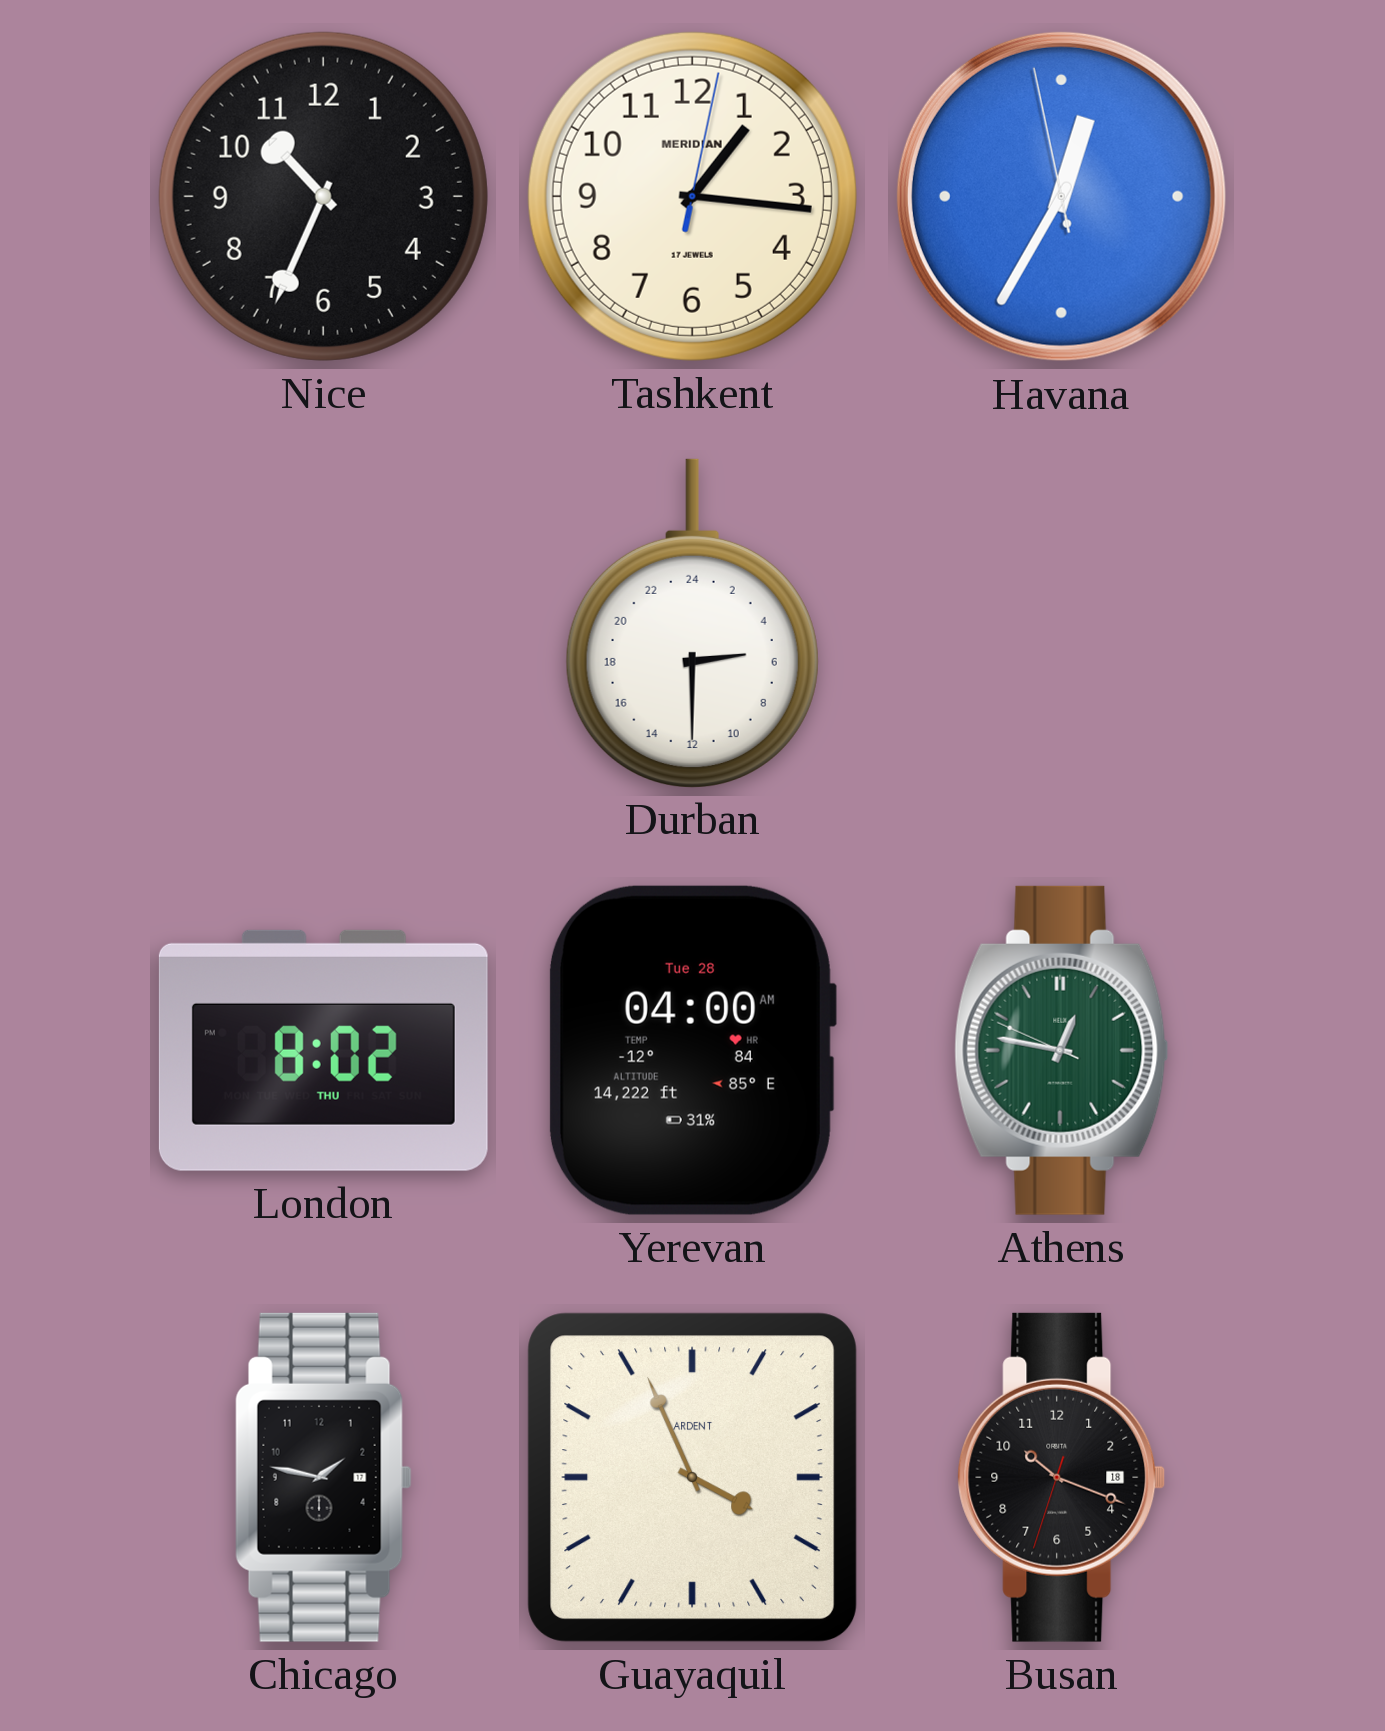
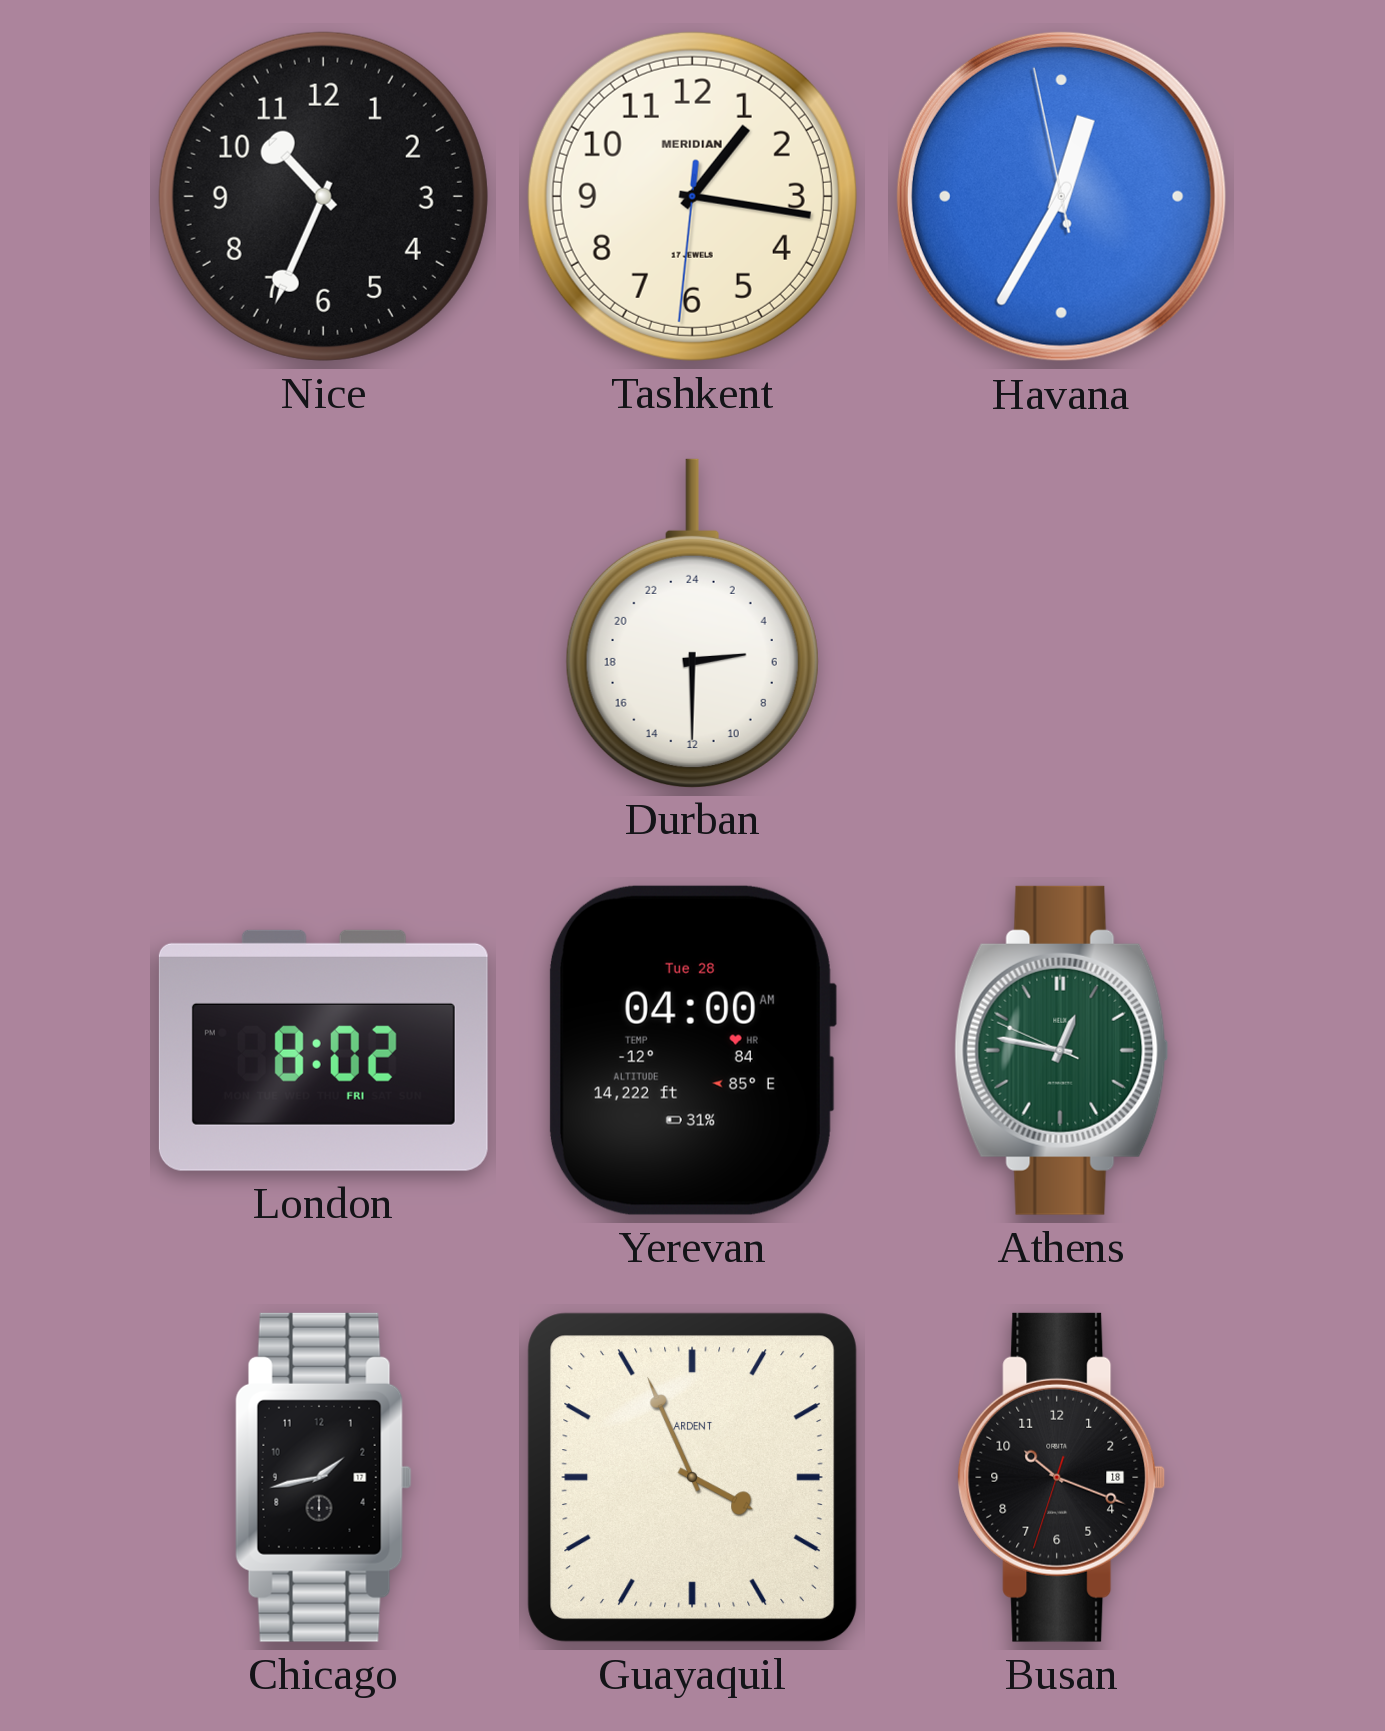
Tashkent: 1:16:02 -> 1:16:31 (692, 196)
London date: THU -> FRI (323, 1050)
Chicago: 1:47 -> 1:43 (323, 1477)
